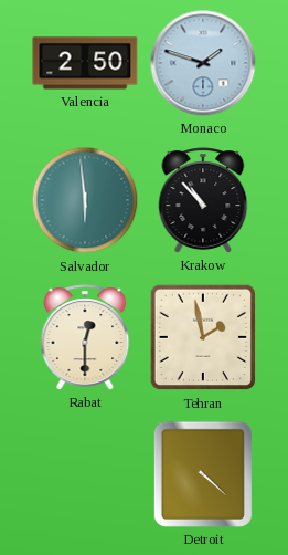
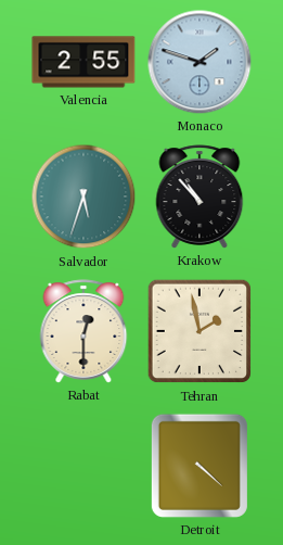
Valencia: 2:50 -> 2:55 (83, 62)
Salvador: 5:59 -> 5:33 (83, 197)
